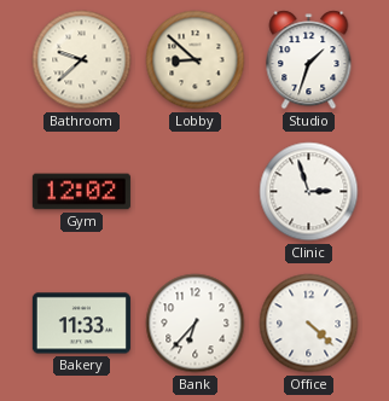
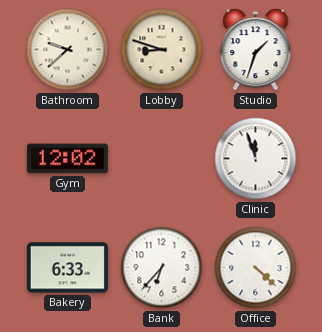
Lobby: 8:52 -> 8:48 (162, 50)
Clinic: 2:57 -> 11:57 (256, 159)
Bakery: 11:33 -> 6:33 (67, 268)
